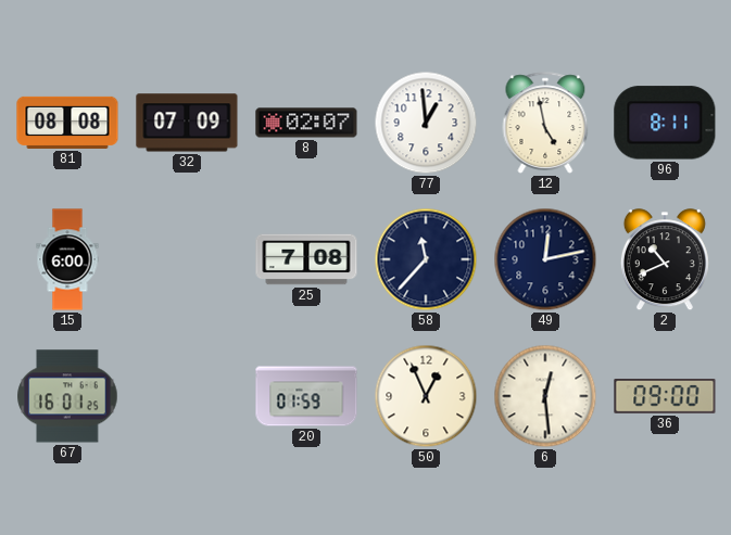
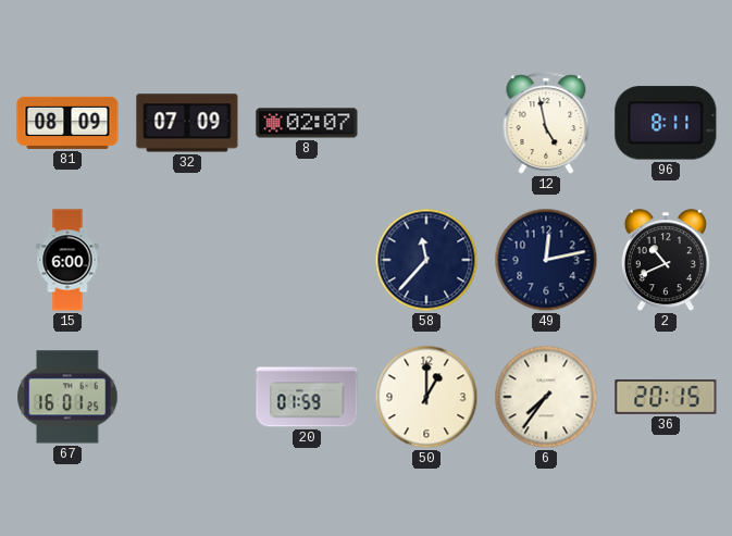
81: 08:08 -> 08:09 (67, 123)
77: 12:59 -> none (426, 123)
25: 7:08 -> none (306, 259)
50: 12:56 -> 1:00 (426, 397)
6: 12:29 -> 7:36 (546, 397)
36: 09:00 -> 20:15 (666, 398)
